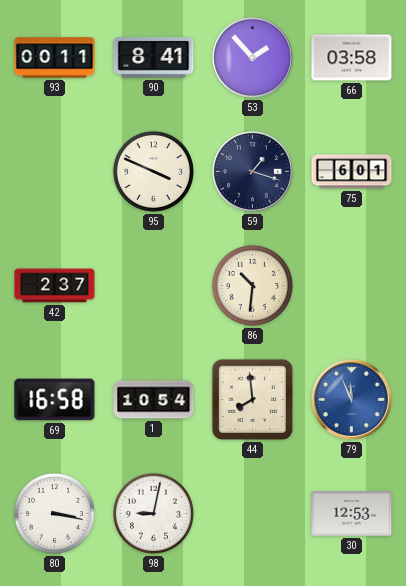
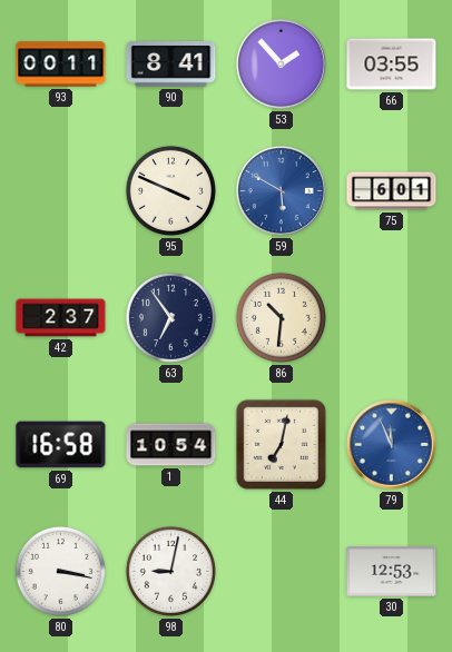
66: 03:58 -> 03:55 (392, 65)
59: 1:18 -> 5:50 (281, 190)
59 dial: navy -> blue (281, 190)
63: none -> 6:54 (170, 317)
44: 7:59 -> 7:02 (281, 444)
